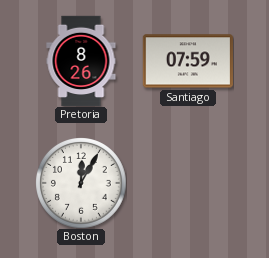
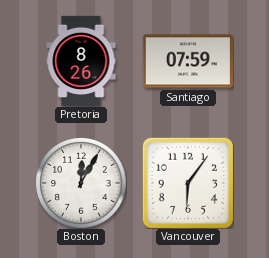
Vancouver: none -> 6:06 (188, 183)
